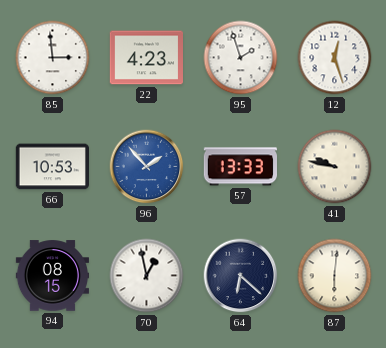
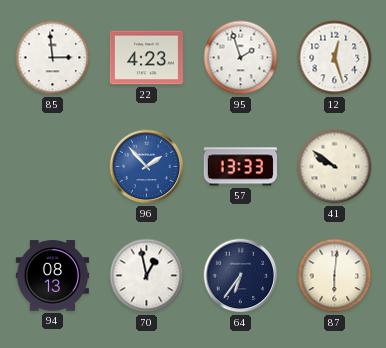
66: 10:53 -> none (52, 167)
41: 9:47 -> 9:51 (335, 167)
94: 08:15 -> 08:13 (52, 276)
64: 6:22 -> 6:36 (241, 276)
